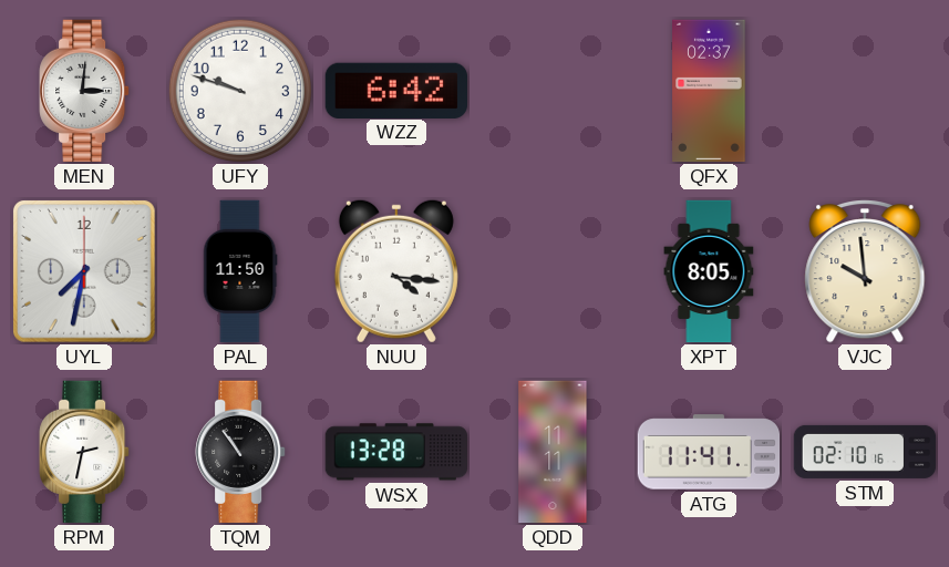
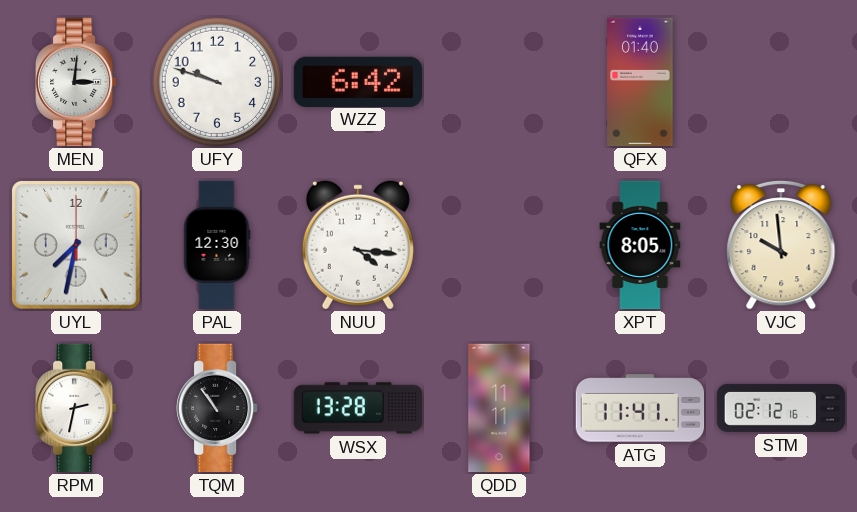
QFX: 02:37 -> 01:40 (640, 82)
PAL: 11:50 -> 12:30 (217, 245)
STM: 02:10 -> 02:12 (781, 408)
